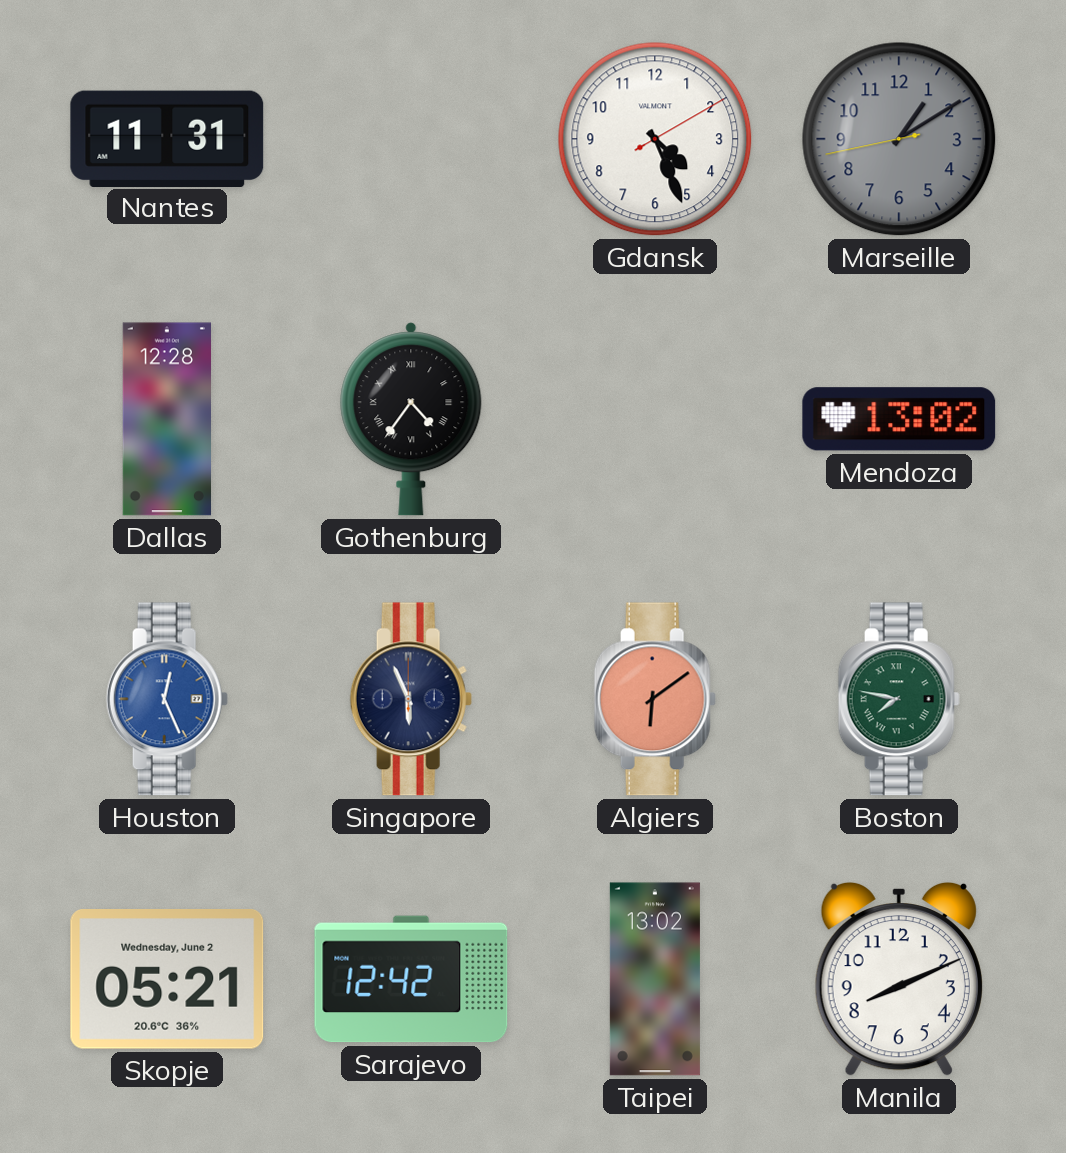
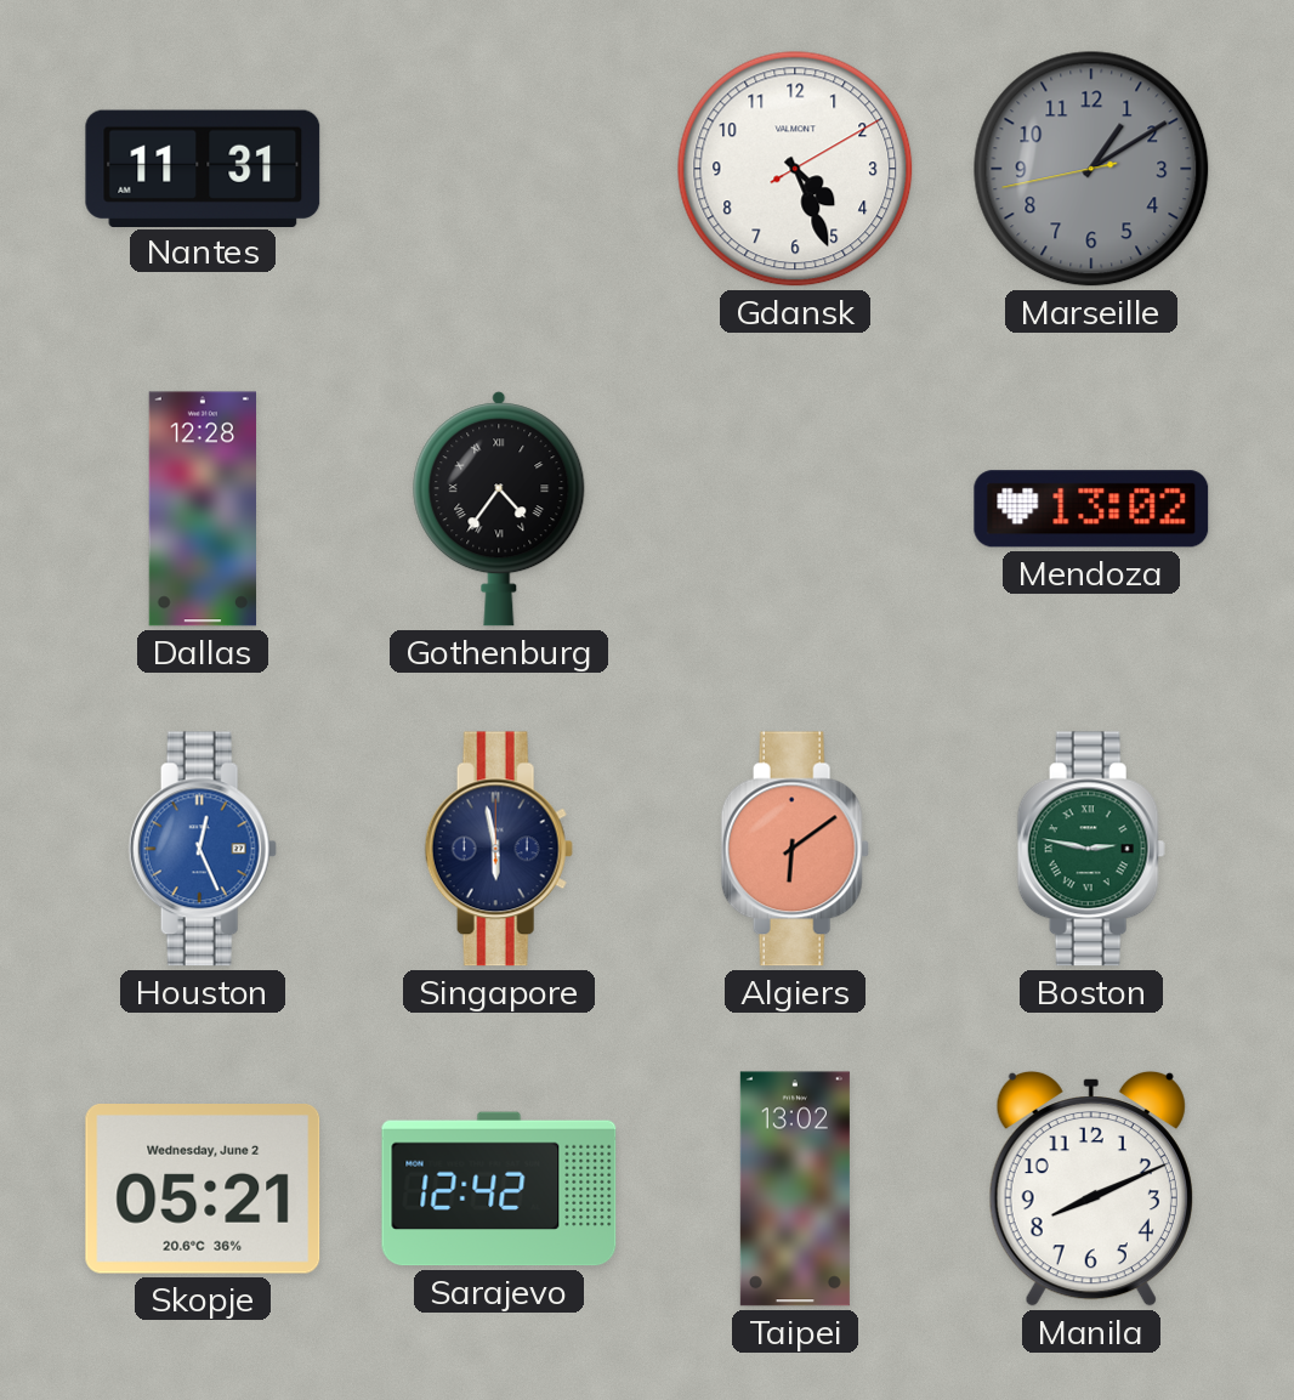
Singapore: 5:56 -> 5:58 (499, 849)
Boston: 7:47 -> 2:47 (1091, 849)
